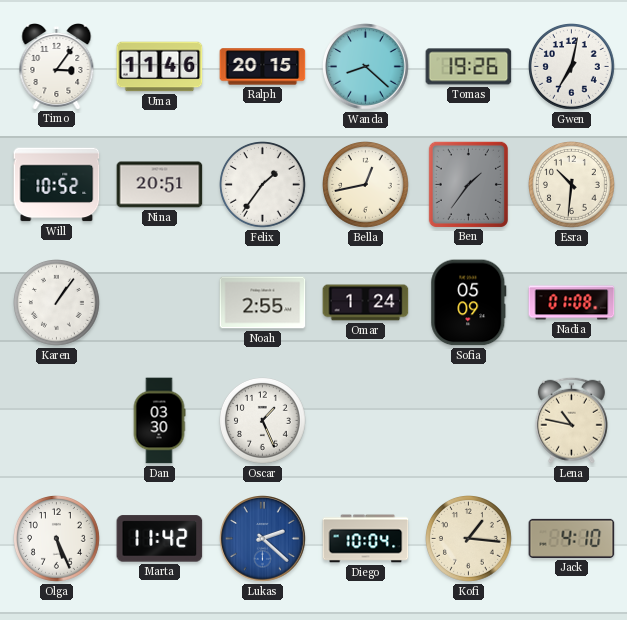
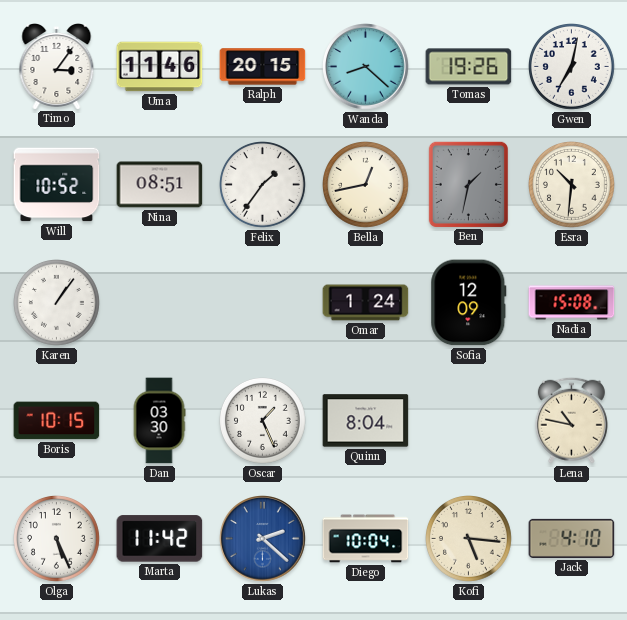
Nina: 20:51 -> 08:51 (160, 185)
Ben: 1:36 -> 1:32 (468, 184)
Noah: 2:55 -> none (263, 303)
Sofia: 05:09 -> 12:09 (469, 303)
Nadia: 01:08 -> 15:08 (572, 303)
Boris: none -> 10:15 (57, 421)
Quinn: none -> 8:04 (366, 421)
Kofi: 1:16 -> 5:16 (469, 539)
